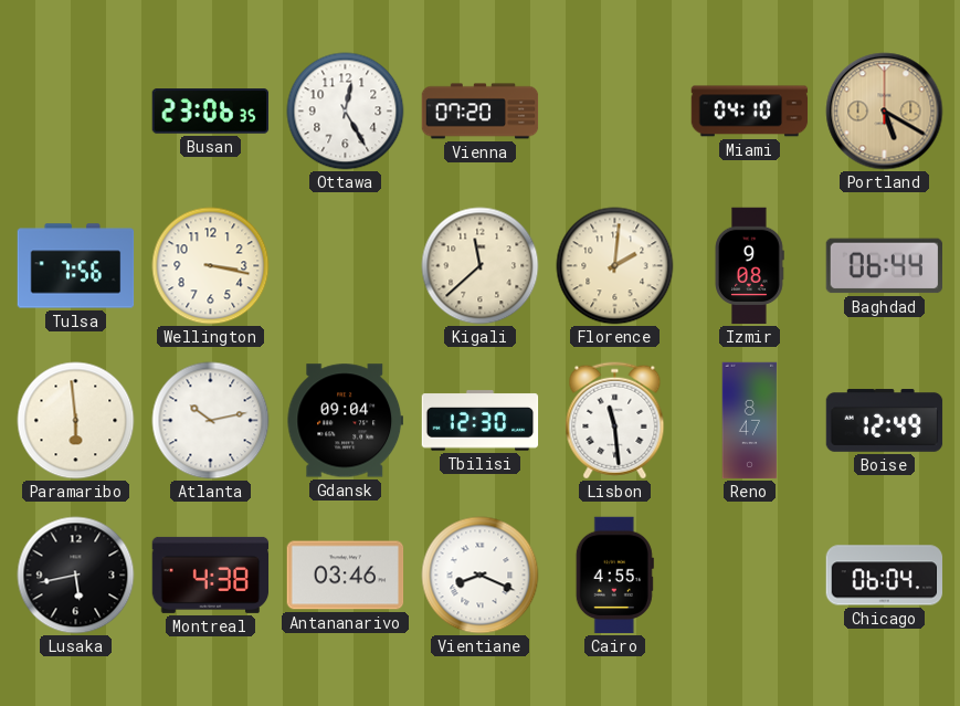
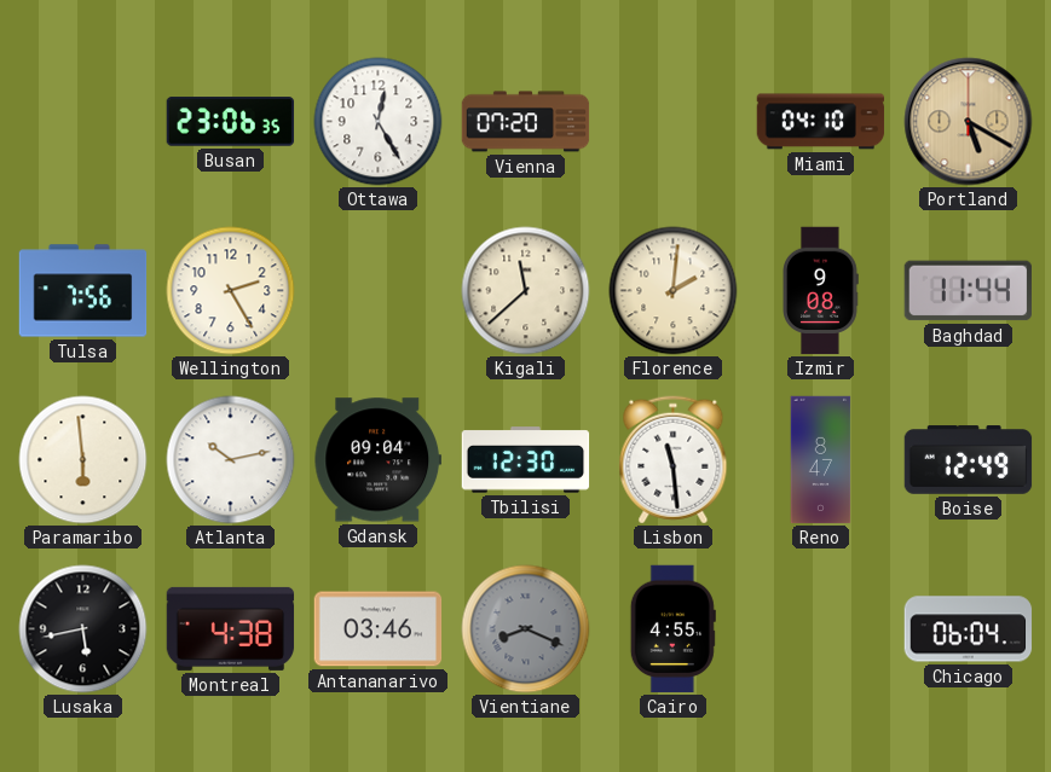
Wellington: 3:17 -> 2:25 (231, 291)
Baghdad: 06:44 -> 11:44 (968, 291)
Vientiane dial: white -> grey (526, 629)
